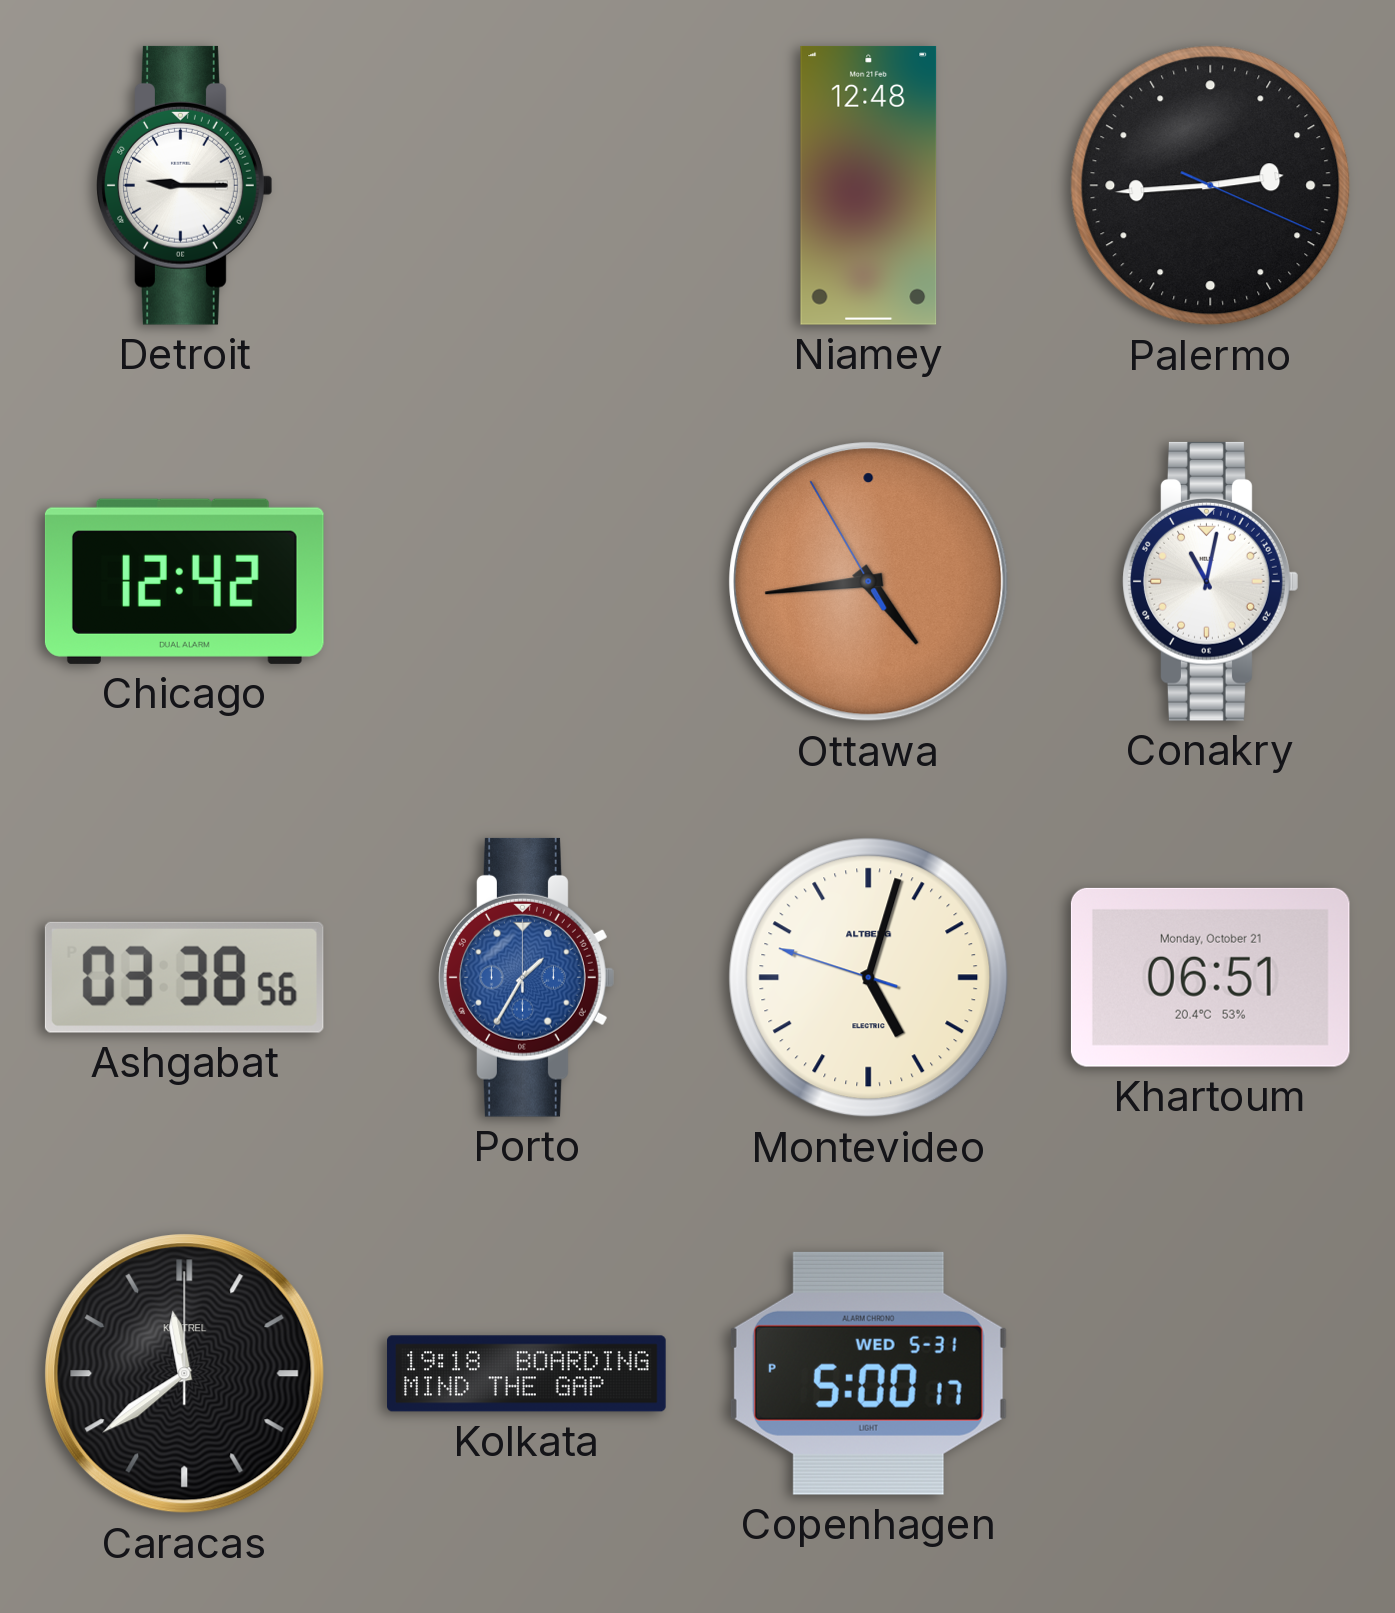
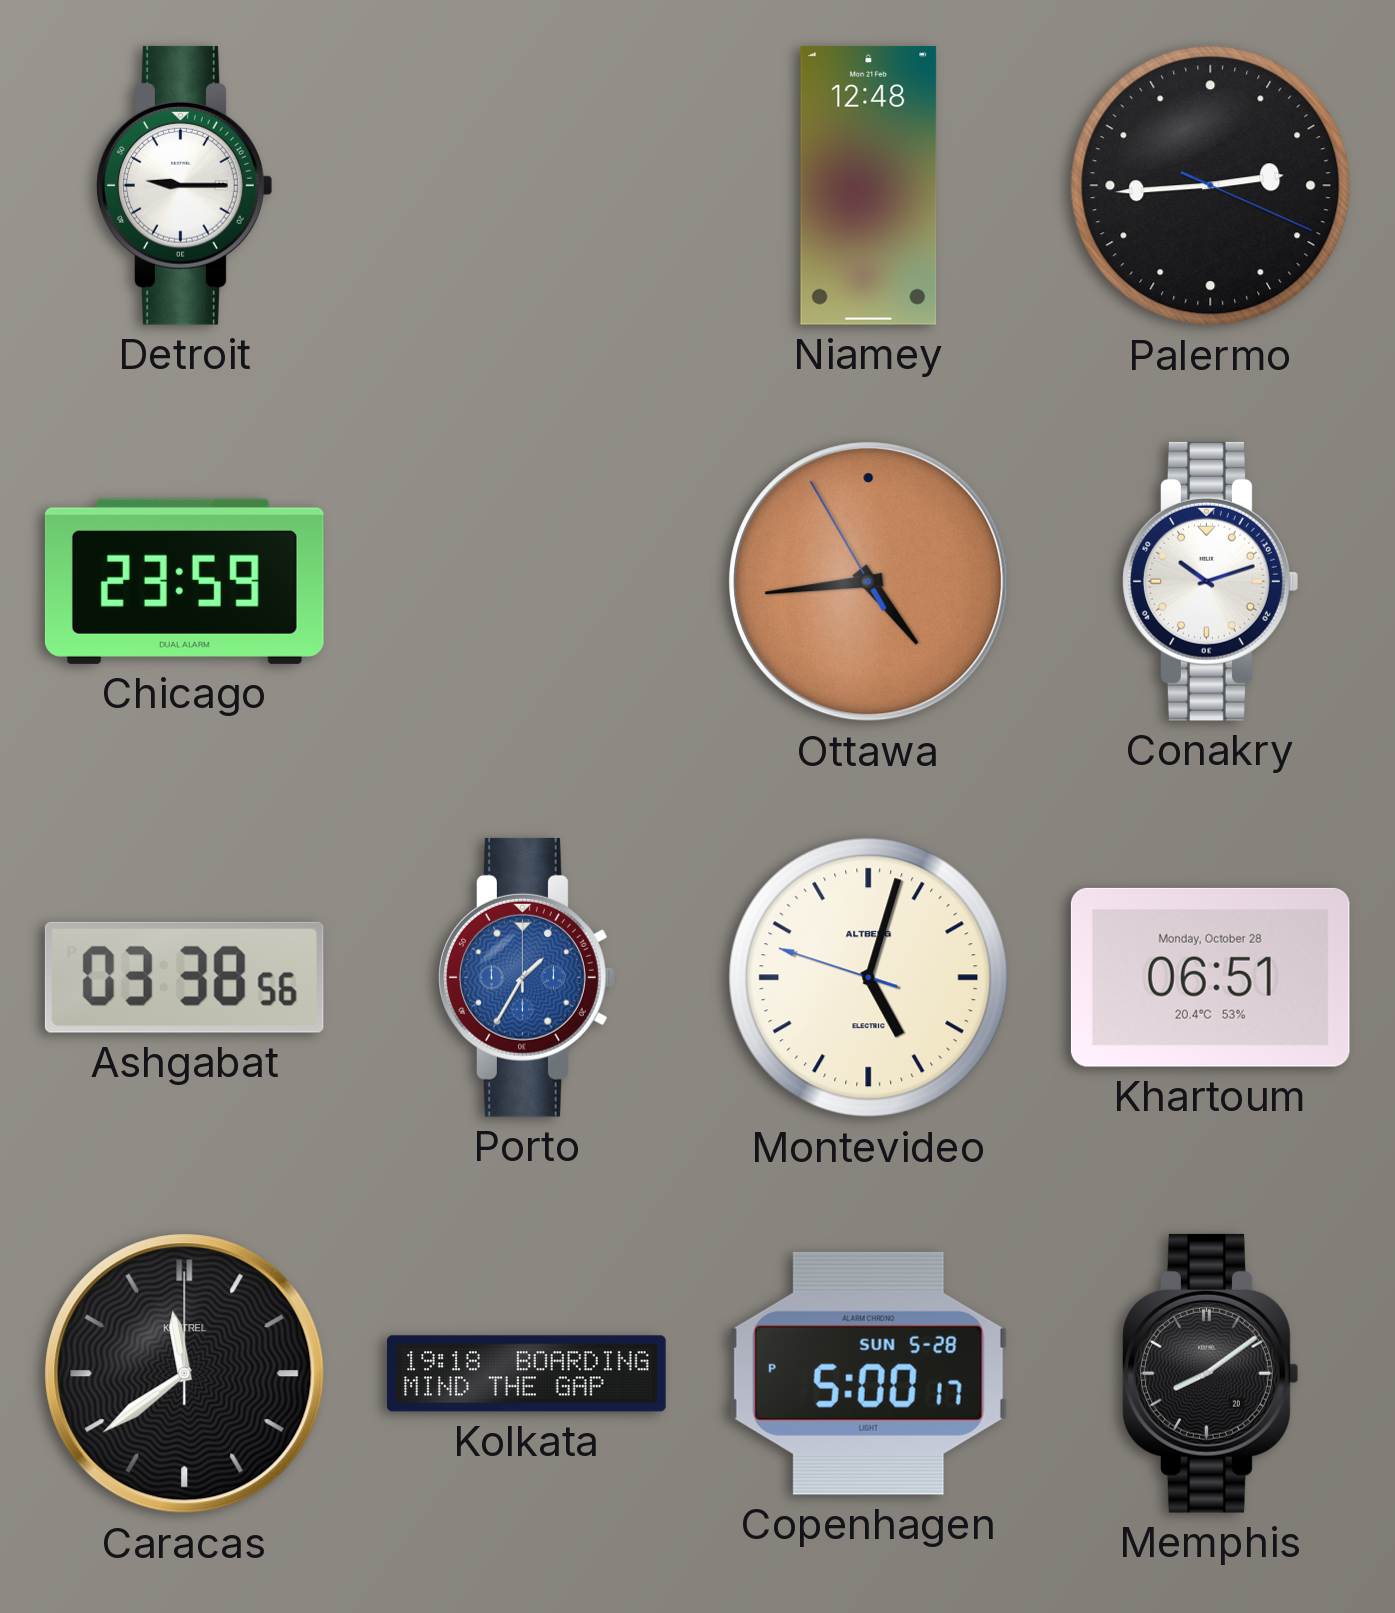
Chicago: 12:42 -> 23:59 (184, 581)
Conakry: 11:02 -> 10:12 (1211, 581)
Khartoum date: Monday, October 21 -> Monday, October 28 (1210, 977)
Copenhagen date: WED 5-31 -> SUN 5-28 (868, 1373)
Memphis: none -> 8:09 (1211, 1373)
